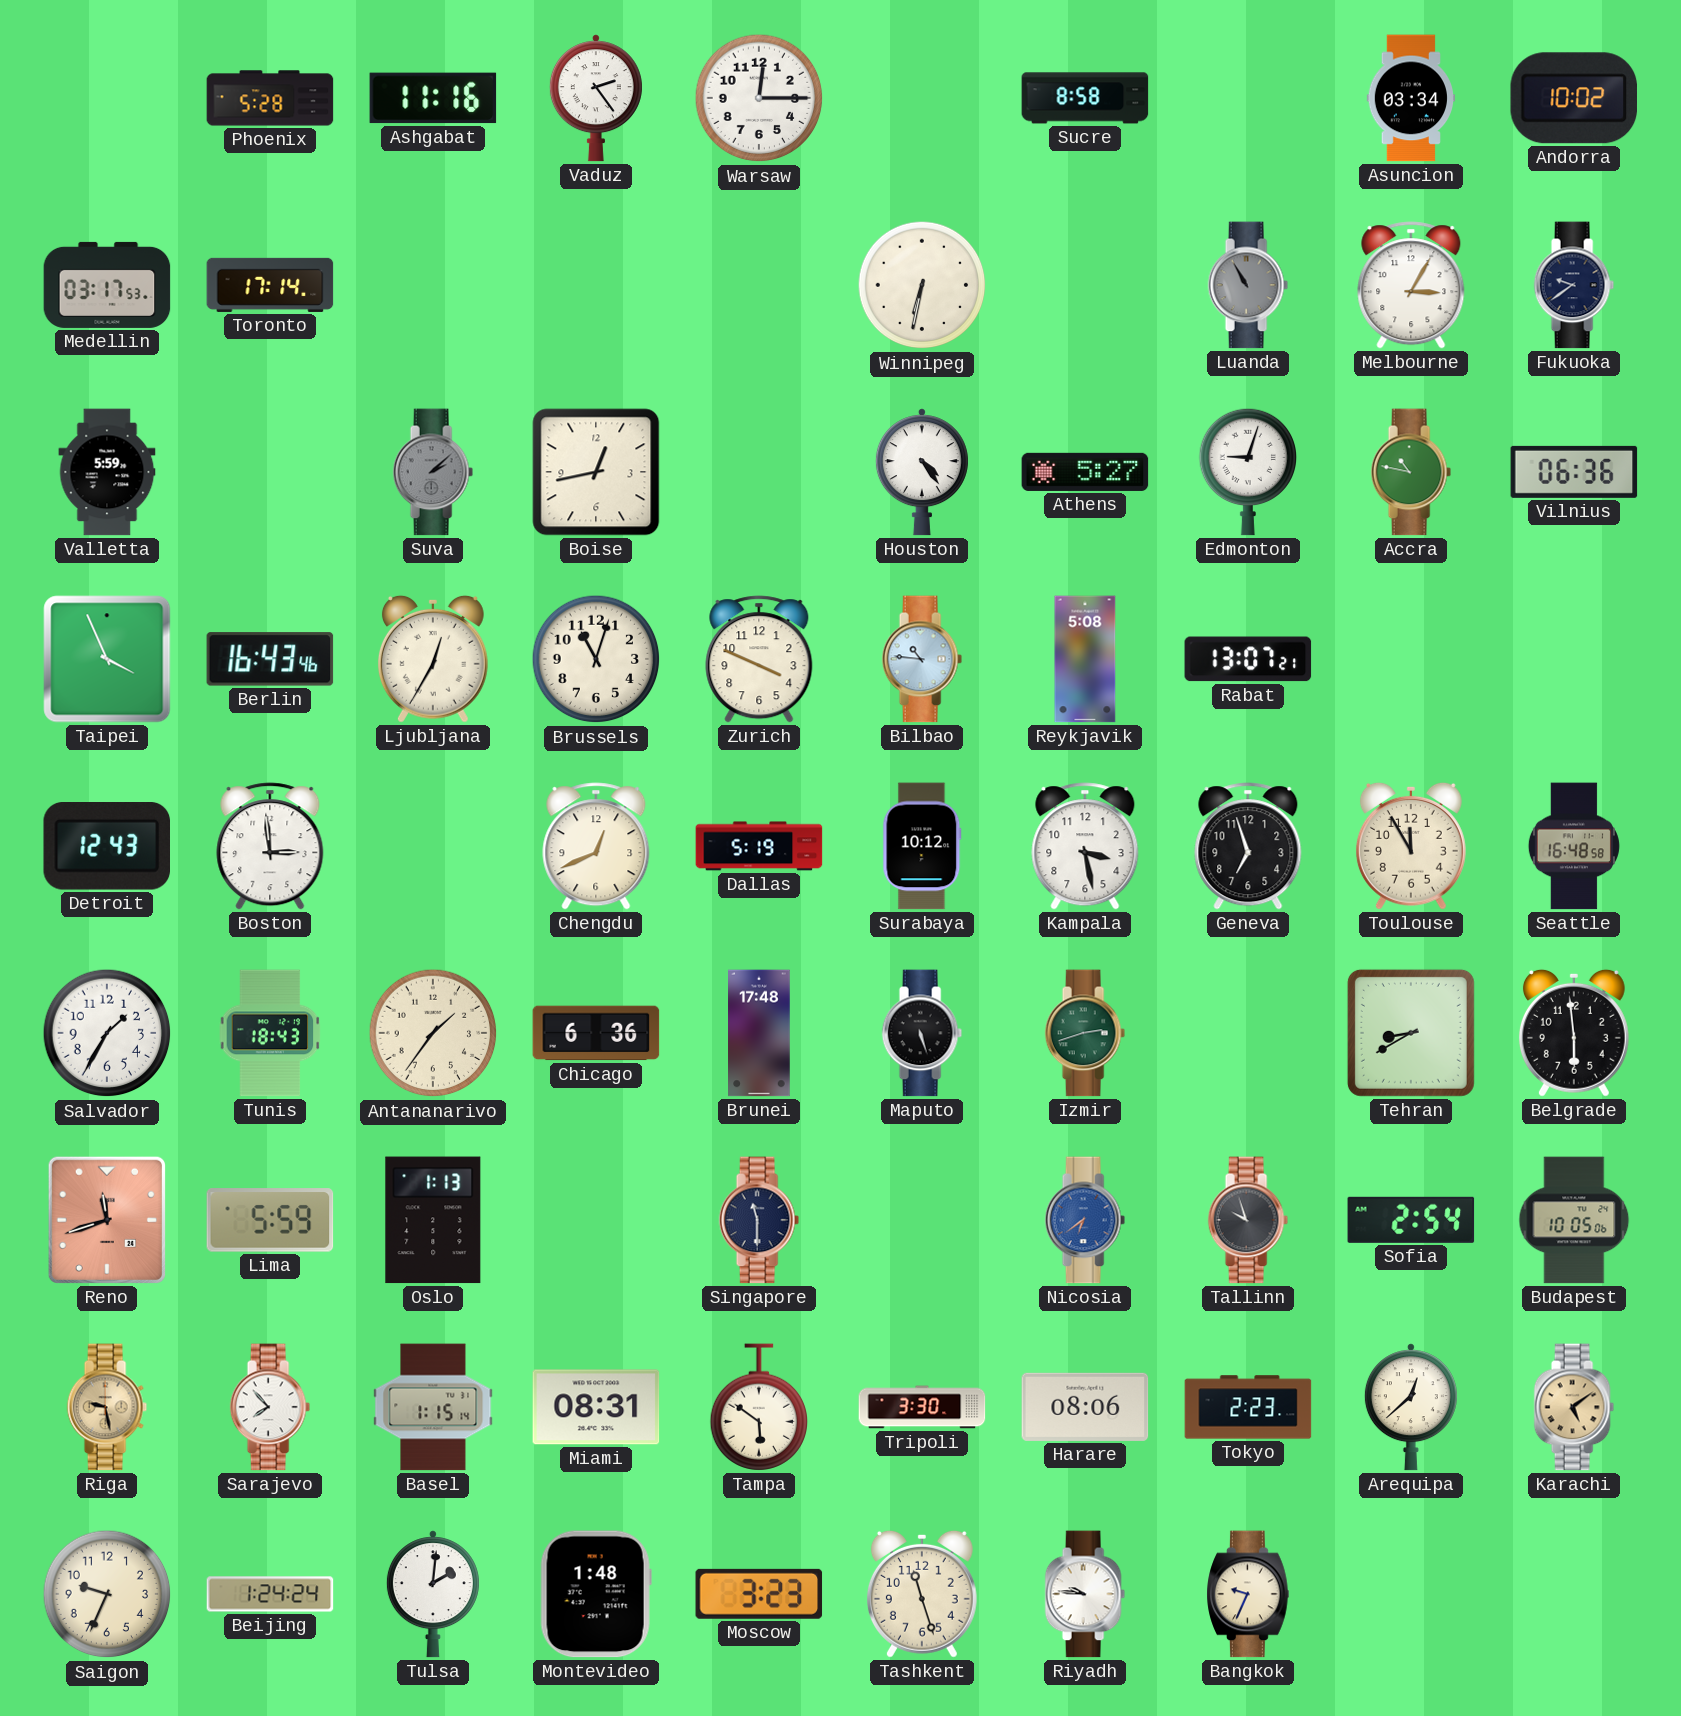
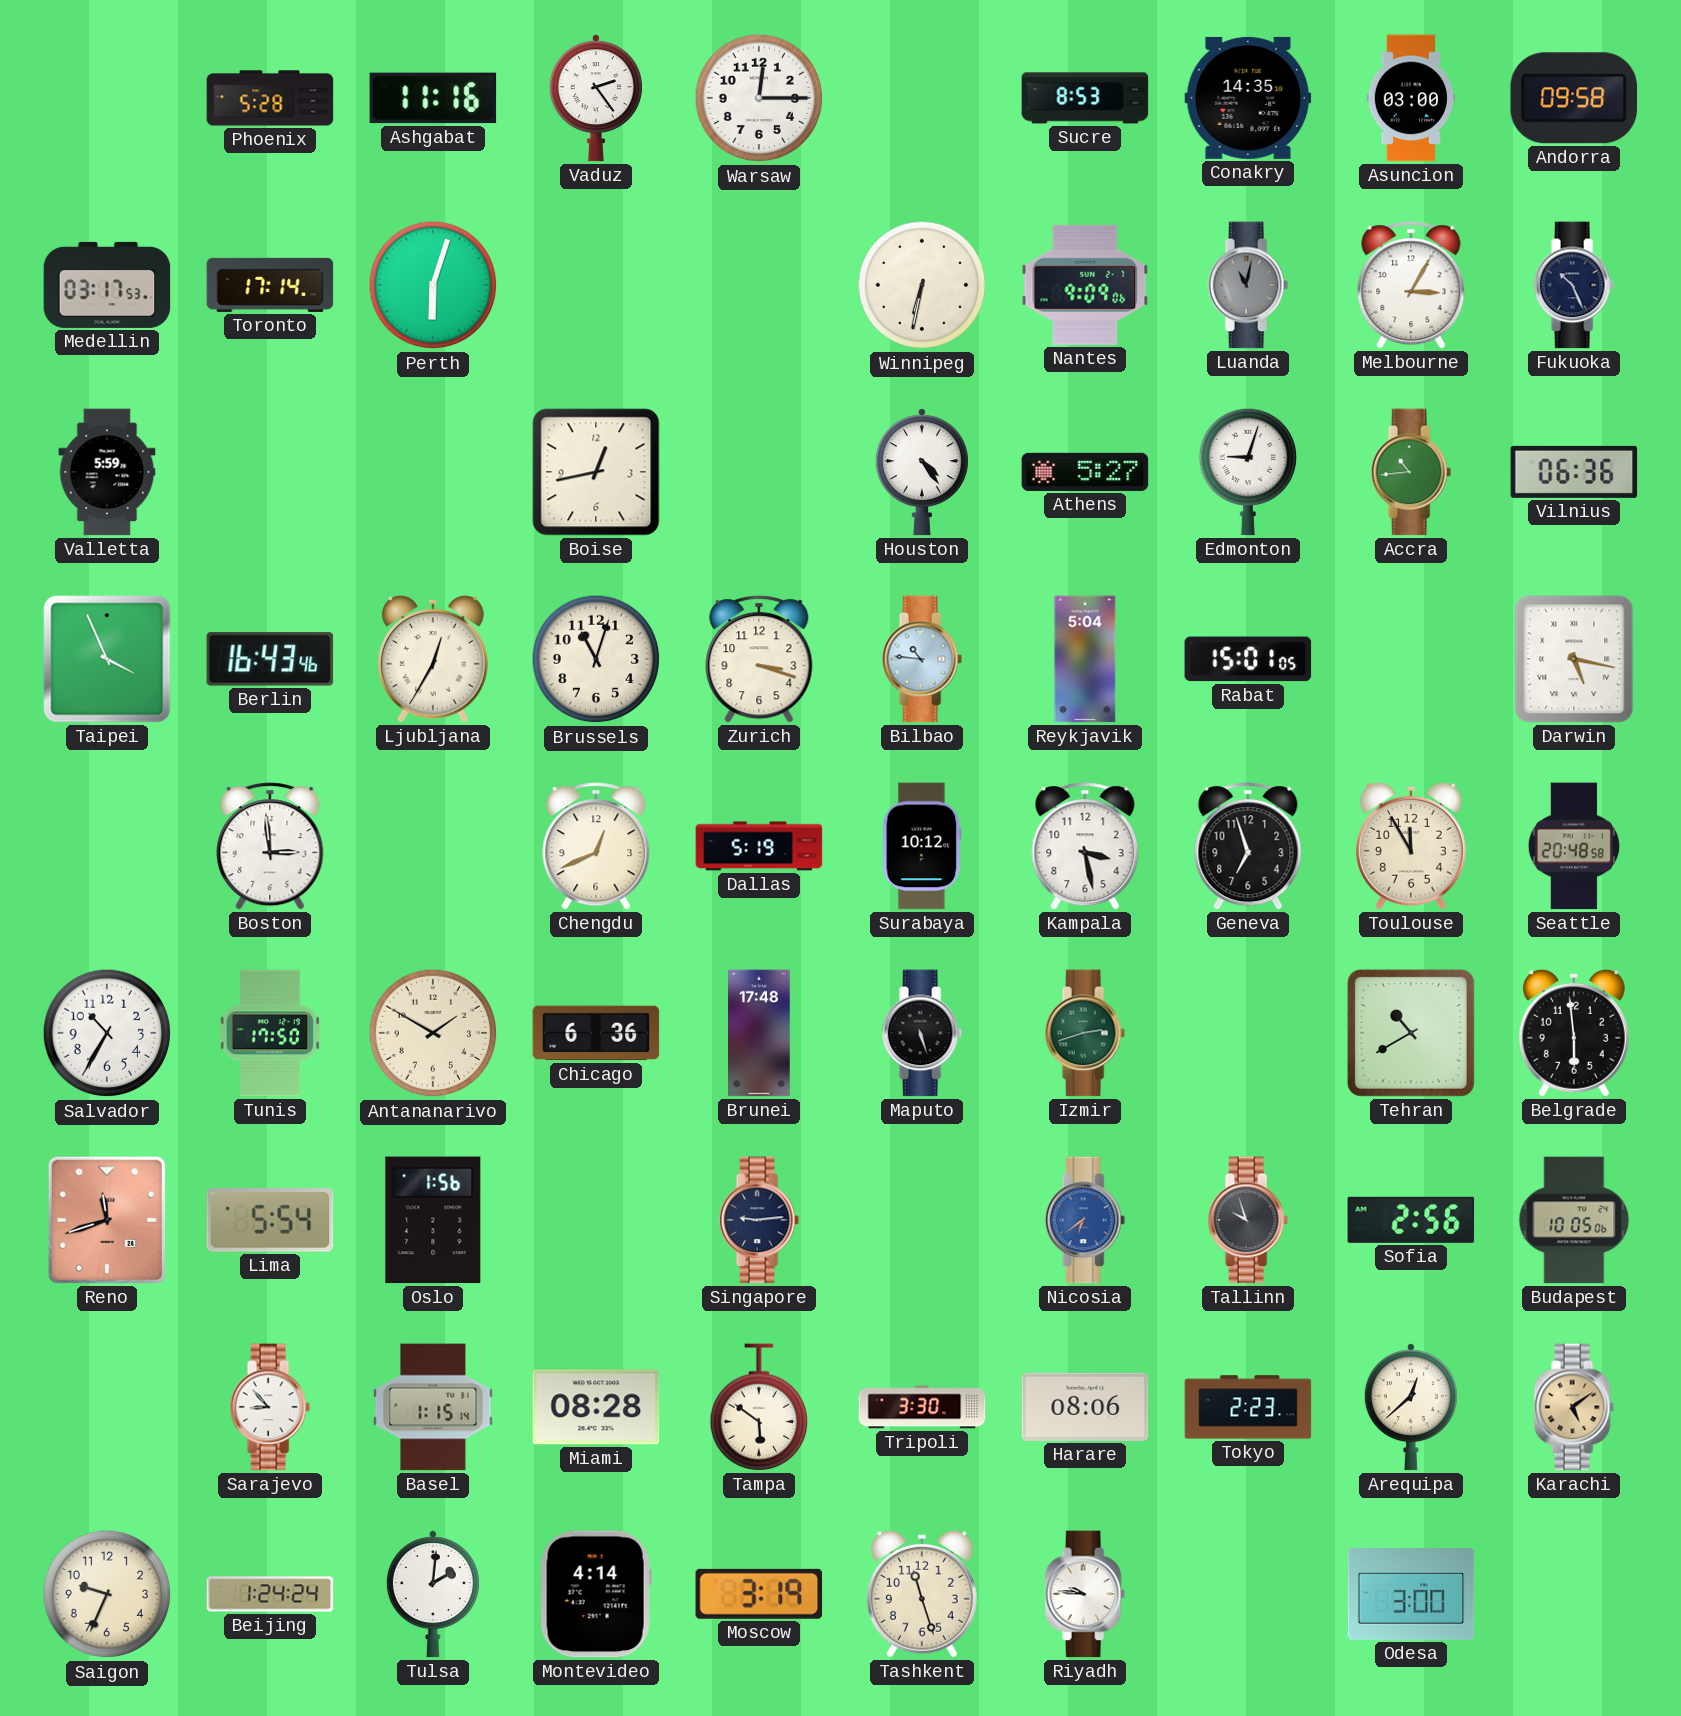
Sucre: 8:58 -> 8:53 (1085, 98)
Conakry: none -> 14:35 (1248, 98)
Asuncion: 03:34 -> 03:00 (1410, 98)
Andorra: 10:02 -> 09:58 (1573, 98)
Perth: none -> 6:03 (433, 285)
Nantes: none -> 9:09 (1085, 285)
Luanda: 10:55 -> 11:02 (1248, 285)
Fukuoka: 9:39 -> 10:26 (1574, 285)
Suva: 2:08 -> none (433, 472)
Accra: 10:47 -> 10:44 (1411, 472)
Zurich: 3:49 -> 3:18 (759, 659)
Reykjavik: 5:08 -> 5:04 (1085, 659)
Rabat: 13:07 -> 15:01 (1248, 659)
Darwin: none -> 5:17 (1574, 659)
Detroit: 12:43 -> none (106, 847)
Seattle: 16:48 -> 20:48 (1574, 846)
Salvador: 1:35 -> 10:35 (107, 1033)
Tunis: 18:43 -> 17:50 (270, 1033)
Antananarivo: 1:36 -> 1:50 (433, 1033)
Tehran: 8:40 -> 10:40 (1411, 1033)
Lima: 5:59 -> 5:54 (270, 1220)
Oslo: 1:13 -> 1:56 (433, 1220)
Singapore: 11:30 -> 9:14 (759, 1220)
Sofia: 2:54 -> 2:56 (1411, 1220)
Riga: 9:28 -> none (107, 1407)
Sarajevo: 7:53 -> 8:53 (270, 1407)
Miami: 08:31 -> 08:28 (596, 1407)
Montevideo: 1:48 -> 4:14 (596, 1594)
Moscow: 3:23 -> 3:19 (759, 1594)
Bangkok: 9:34 -> none (1248, 1594)
Odesa: none -> 3:00 (1411, 1595)
